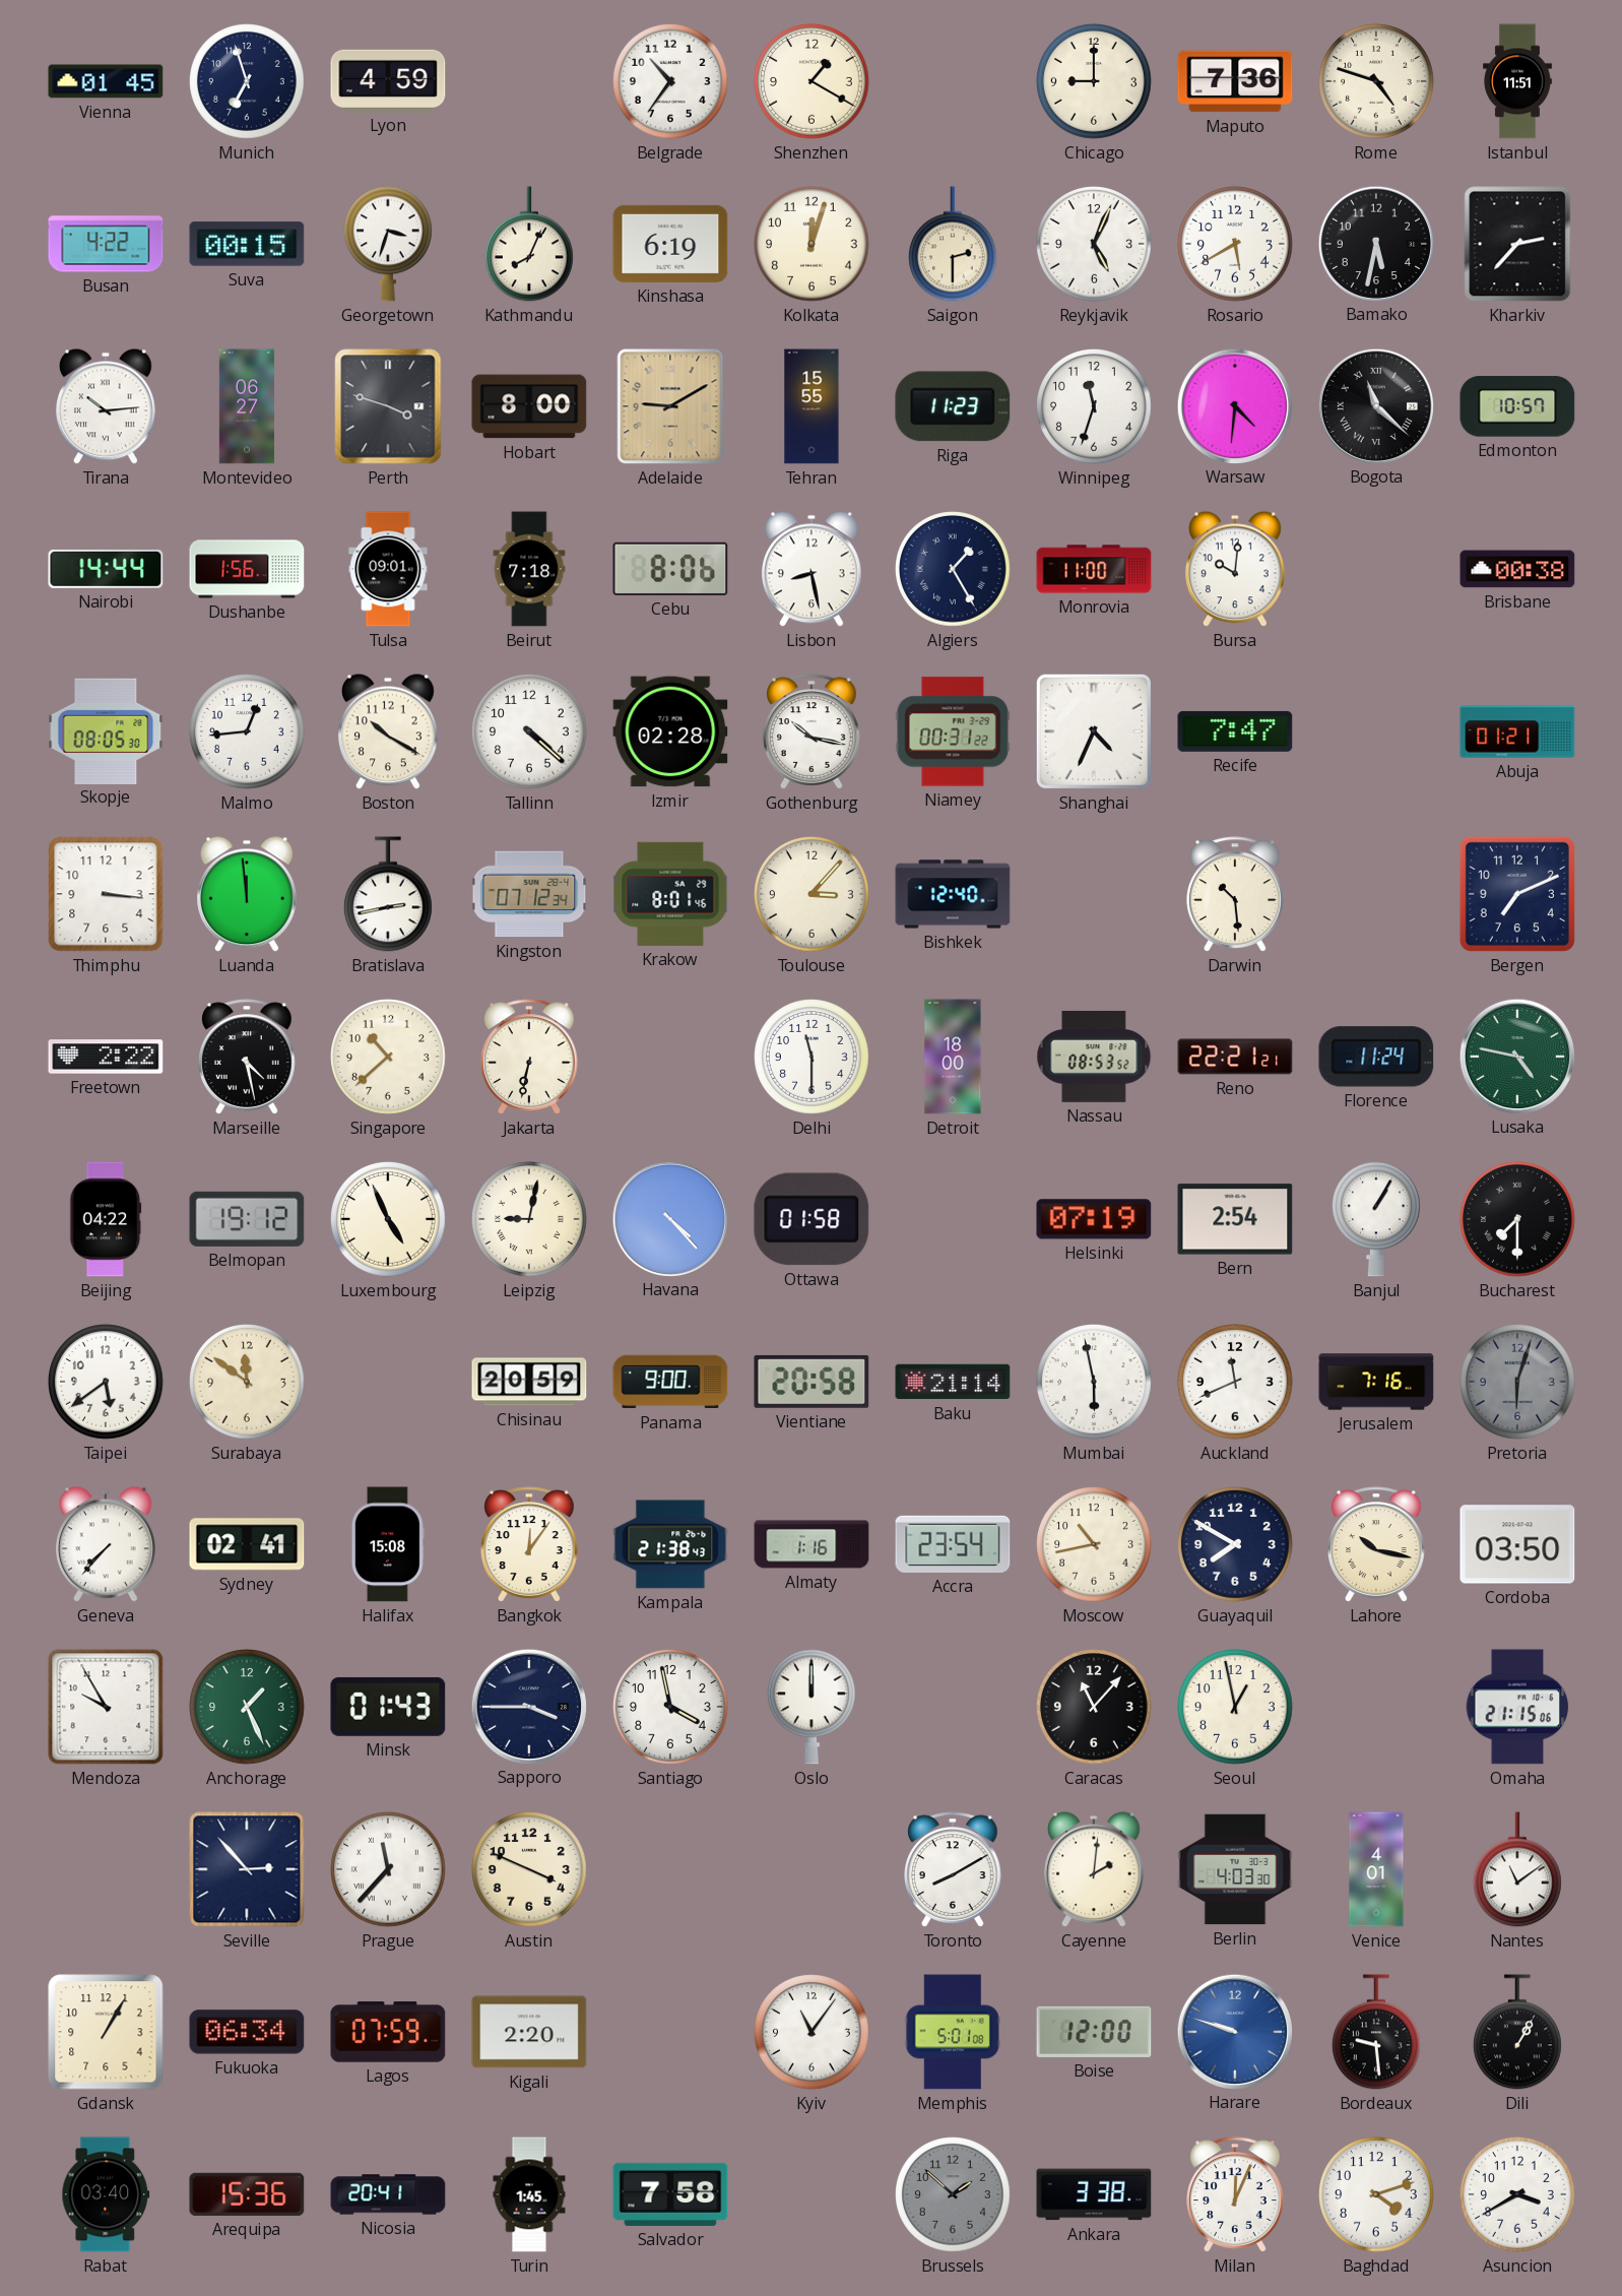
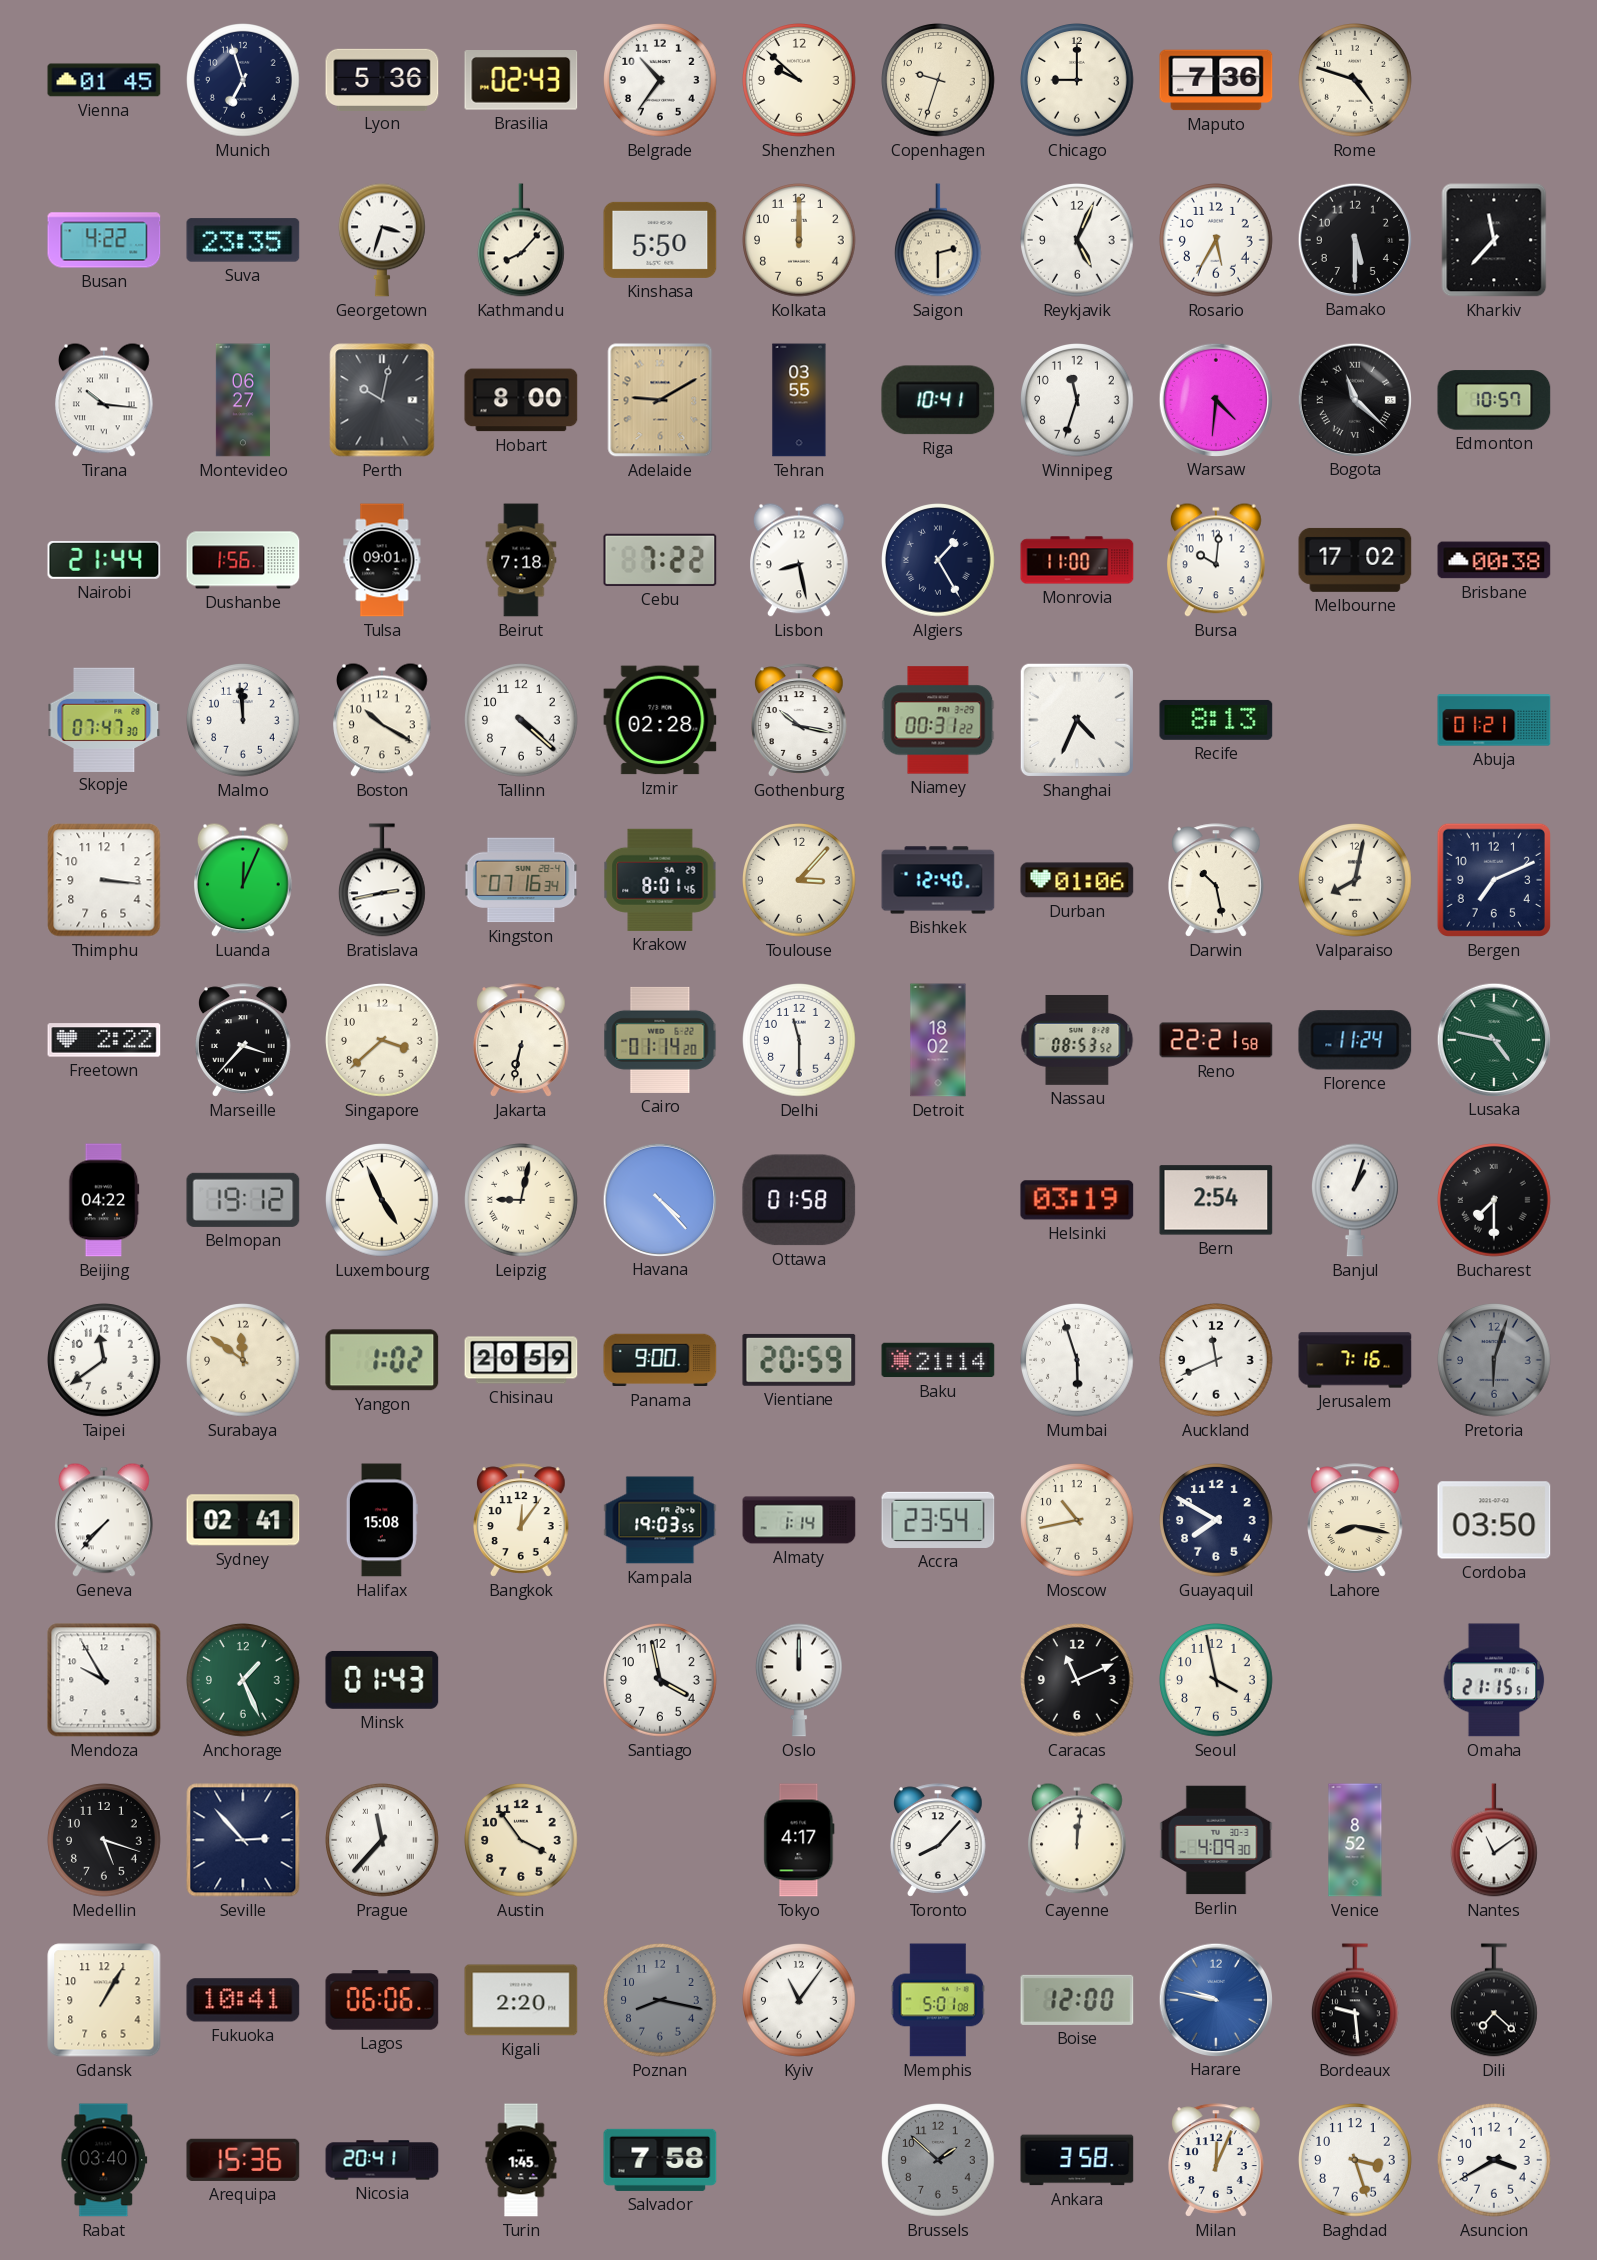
Lyon: 4:59 -> 5:36 (382, 79)
Brasilia: none -> 02:43 (521, 81)
Shenzhen: 1:20 -> 9:52 (800, 81)
Copenhagen: none -> 9:33 (939, 81)
Istanbul: 11:51 -> none (1518, 81)
Suva: 00:15 -> 23:35 (243, 240)
Kathmandu: 8:04 -> 8:07 (522, 240)
Kinshasa: 6:19 -> 5:50 (660, 240)
Kolkata: 12:03 -> 12:00 (800, 241)
Rosario: 5:40 -> 5:35 (1217, 241)
Bamako: 5:32 -> 5:30 (1354, 239)
Kharkiv: 2:37 -> 11:37 (1494, 240)
Tirana: 10:14 -> 10:16 (105, 400)
Perth: 3:48 -> 10:02 (382, 400)
Tehran: 15:55 -> 03:55 (799, 400)
Riga: 11:23 -> 10:41 (938, 400)
Nairobi: 14:44 -> 21:44 (104, 560)
Cebu: 8:06 -> 7:22 (660, 560)
Melbourne: none -> 17:02 (1355, 560)
Skopje: 08:05 -> 07:47 (104, 719)
Malmo: 12:44 -> 11:59 (244, 721)
Recife: 7:47 -> 8:13 (1216, 720)
Luanda: 11:59 -> 12:04 (244, 880)
Kingston: 07:12 -> 07:16 (521, 880)
Durban: none -> 01:06 (1077, 880)
Darwin: 10:29 -> 10:28 (1217, 880)
Valparaiso: none -> 8:02 (1356, 881)
Marseille: 4:28 -> 3:37 (244, 1040)
Singapore: 10:38 -> 3:38 (383, 1041)
Cairo: none -> 01:14 (660, 1040)
Detroit: 18:00 -> 18:02 (938, 1040)
Reno: 22:21:21 -> 22:21:58 (1216, 1040)
Helsinki: 07:19 -> 03:19 (1077, 1200)
Banjul: 1:05 -> 1:03 (1356, 1200)
Taipei: 5:39 -> 11:39 (105, 1361)
Yangon: none -> 1:02 (382, 1360)
Vientiane: 20:58 -> 20:59 (799, 1360)
Mumbai: 5:58 -> 5:57 (1078, 1361)
Kampala: 21:38 -> 19:03 (660, 1520)
Almaty: 1:16 -> 1:14 (799, 1520)
Lahore: 10:17 -> 8:17 (1356, 1520)
Sapporo: 3:45 -> none (528, 1706)
Caracas: 11:07 -> 11:11 (1078, 1681)
Seoul: 12:58 -> 3:58 (1217, 1681)
Omaha: 21:15:06 -> 21:15:51 (1494, 1680)
Medellin: none -> 5:18 (105, 1841)
Austin: 3:49 -> 3:54 (522, 1841)
Tokyo: none -> 4:17 (799, 1840)
Toronto: 8:10 -> 8:07 (939, 1840)
Cayenne: 2:01 -> 12:01 (1078, 1840)
Berlin: 4:03 -> 4:09 (1216, 1840)
Venice: 4:01 -> 8:52 (1355, 1840)
Fukuoka: 06:34 -> 10:41 (243, 2000)
Lagos: 07:59 -> 06:06 (382, 2000)
Poznan: none -> 8:17 (661, 2001)
Harare: 9:48 -> 9:47 (1215, 1999)
Dili: 1:05 -> 7:22 (1495, 2000)
Ankara: 3:38 -> 3:58 (1077, 2160)
Baghdad: 4:12 -> 3:27 (1356, 2161)
